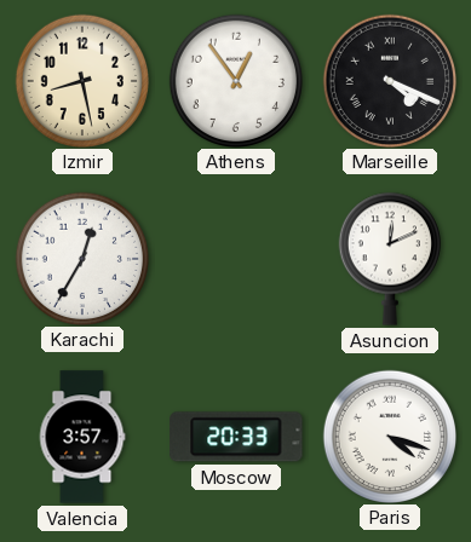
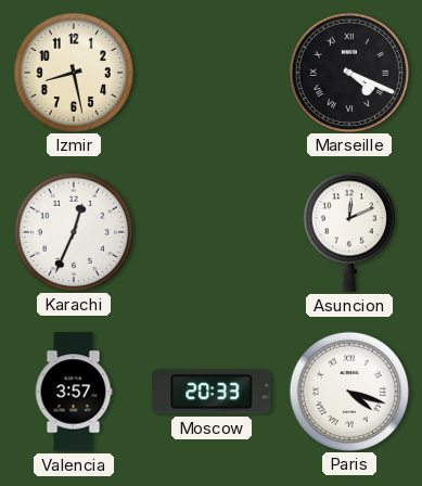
Athens: 12:54 -> none (235, 80)
Karachi: 12:35 -> 12:34 (73, 231)
